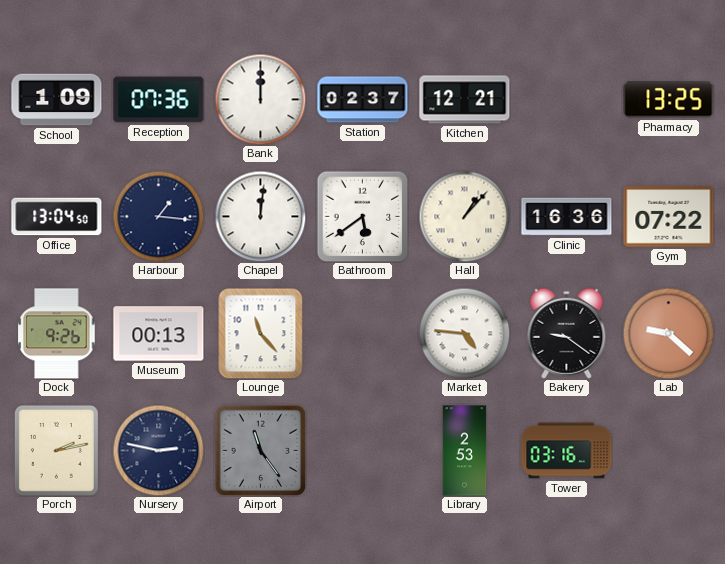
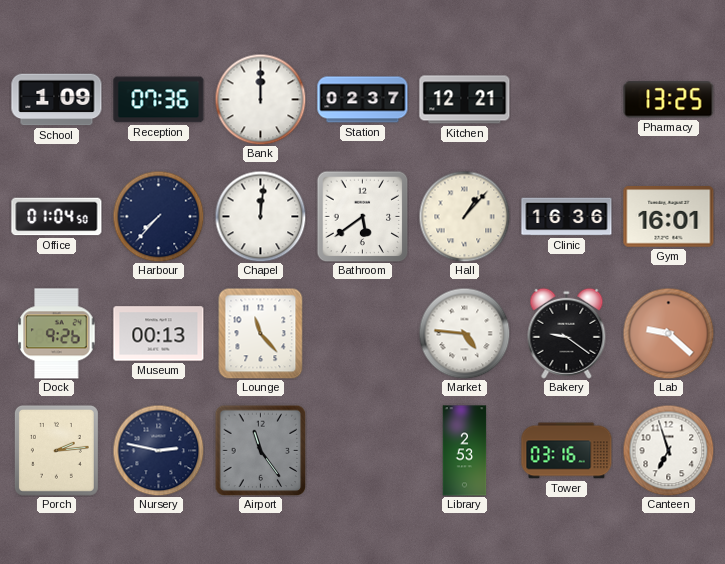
Office: 13:04 -> 01:04 (57, 217)
Harbour: 1:16 -> 7:37 (158, 216)
Gym: 07:22 -> 16:01 (669, 217)
Porch: 2:13 -> 2:14 (56, 450)
Canteen: none -> 6:57 (668, 450)
